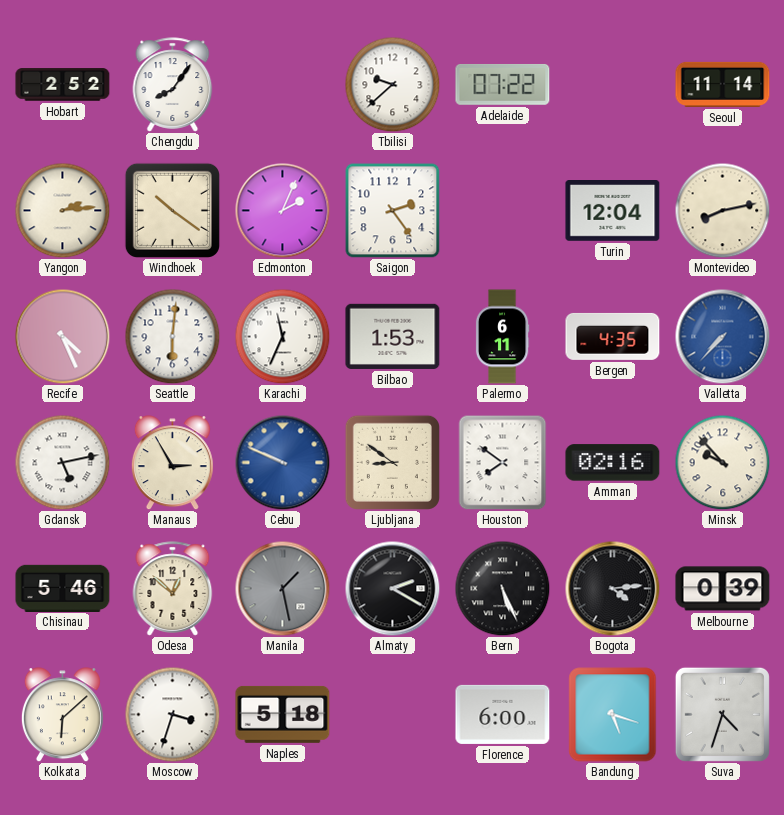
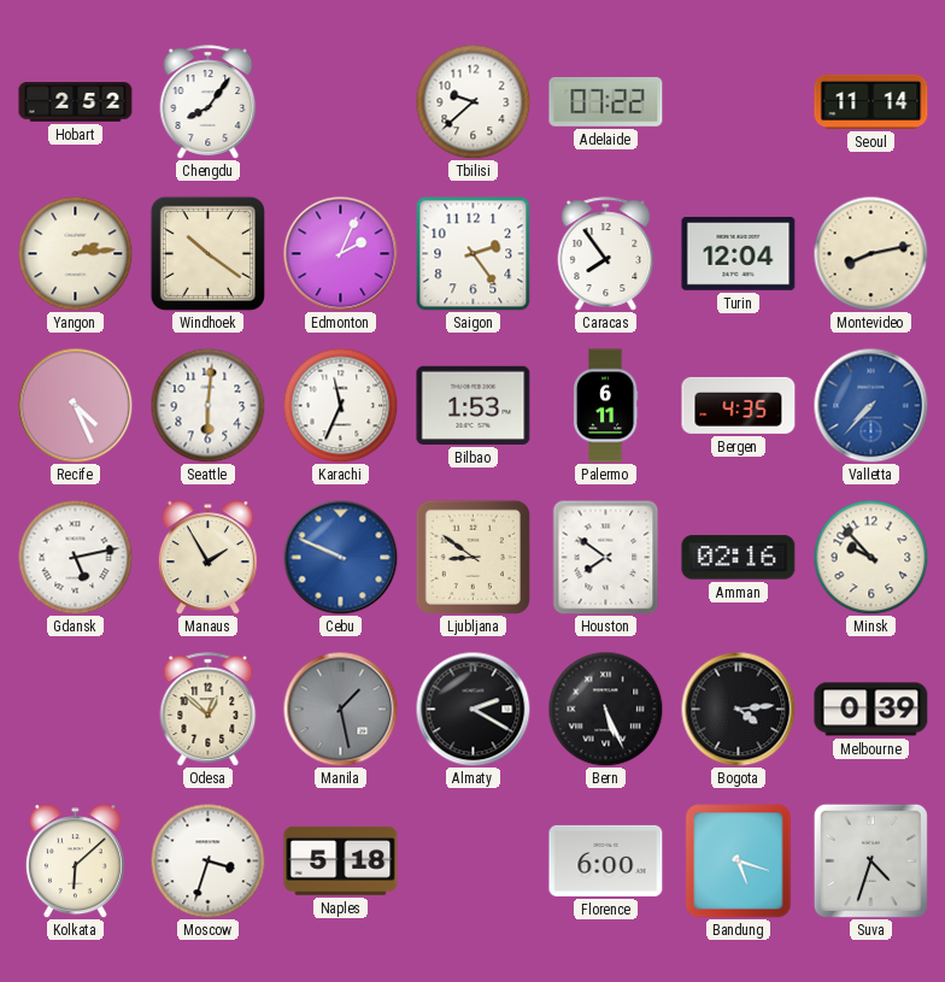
Caracas: none -> 7:54 (606, 254)
Manaus: 2:55 -> 1:55 (207, 558)
Chisinau: 5:46 -> none (63, 588)
